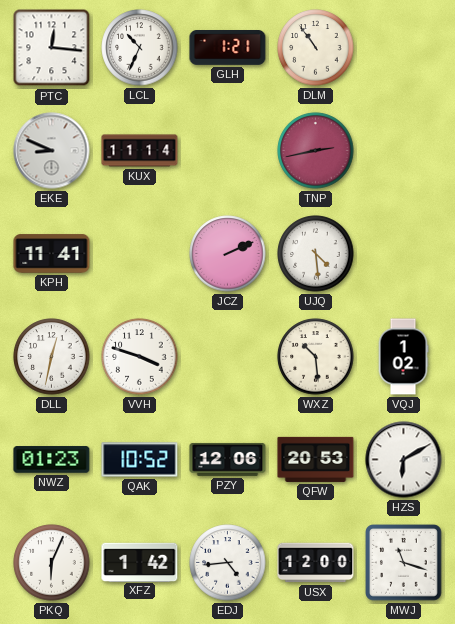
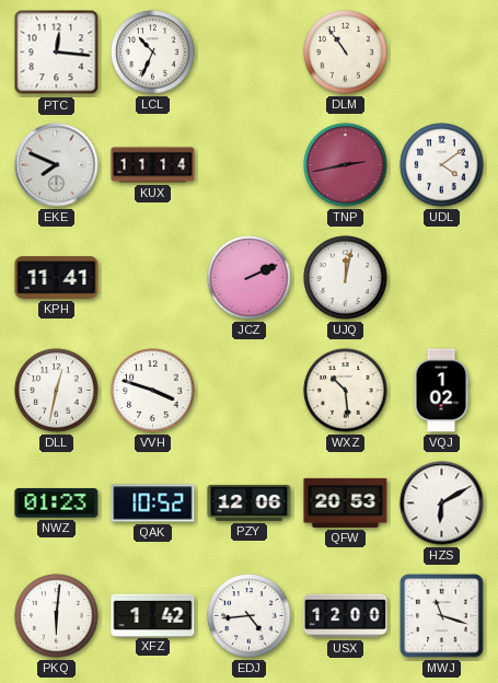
GLH: 1:21 -> none (228, 48)
EKE: 8:49 -> 7:49 (57, 165)
UDL: none -> 4:09 (442, 165)
UJQ: 4:29 -> 12:02 (346, 278)
PKQ: 6:04 -> 6:01 (57, 616)
